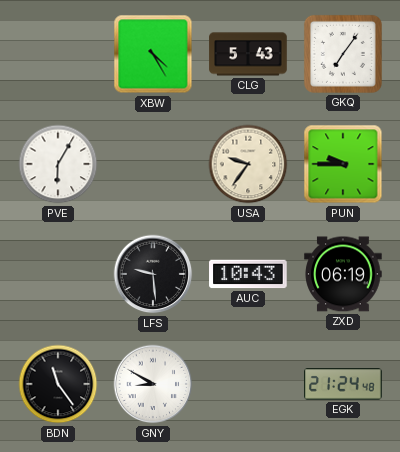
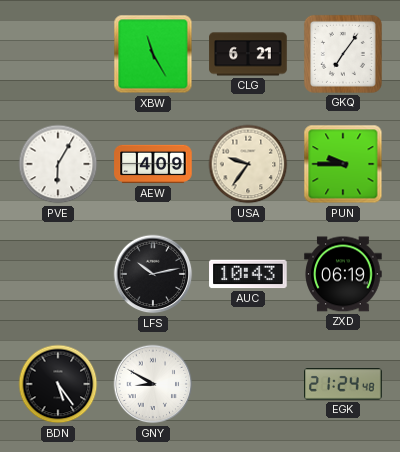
XBW: 4:25 -> 11:25 (153, 54)
CLG: 5:43 -> 6:21 (248, 54)
AEW: none -> 4:09 (153, 164)
LFS: 9:29 -> 10:13 (153, 274)
BDN: 11:24 -> 5:24 (58, 384)
